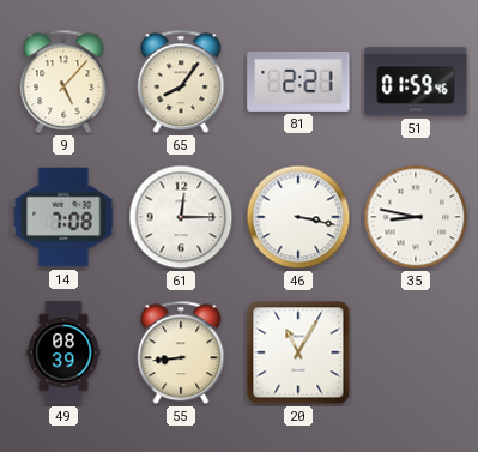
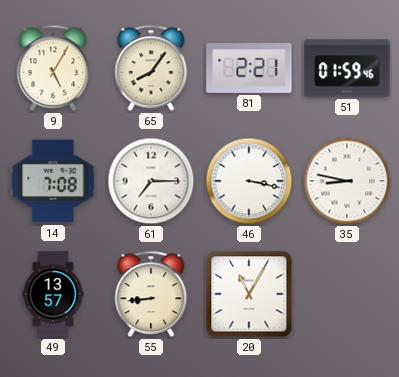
9: 5:07 -> 5:05 (53, 68)
61: 12:15 -> 7:15 (151, 181)
49: 08:39 -> 13:57 (53, 294)
